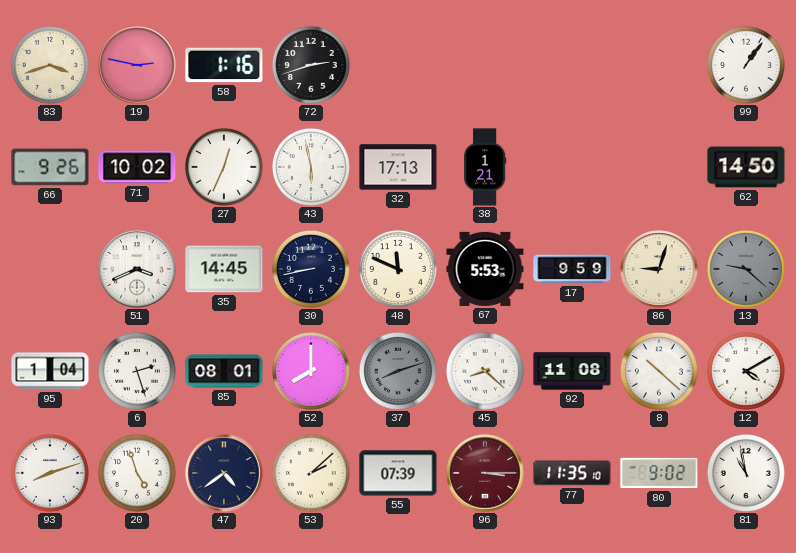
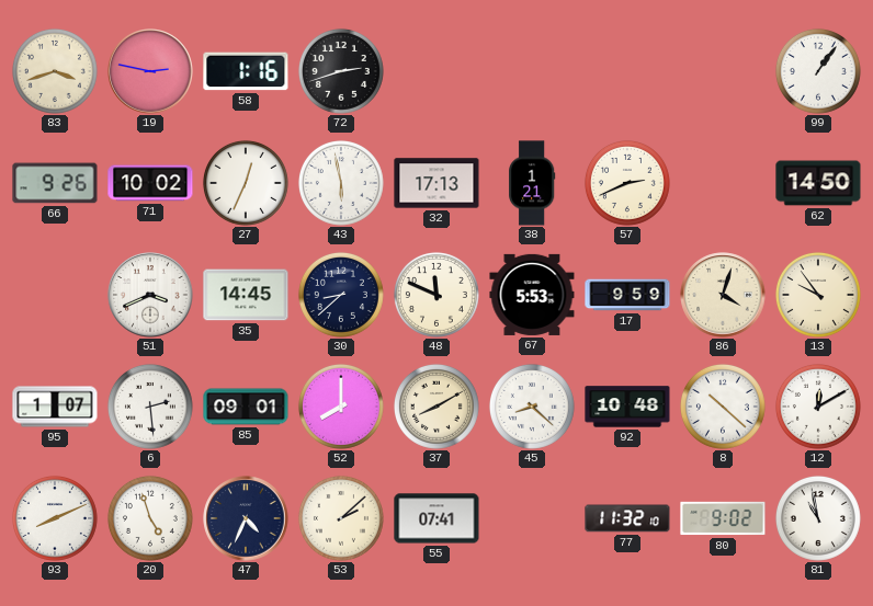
57: none -> 2:41 (627, 183)
30: 8:43 -> 8:38 (341, 295)
86: 9:03 -> 4:03 (723, 295)
13: 9:22 -> 9:54 (818, 295)
13 dial: grey -> cream (818, 295)
95: 1:04 -> 1:07 (55, 407)
6: 2:27 -> 2:29 (150, 407)
85: 08:01 -> 09:01 (246, 407)
37: 8:12 -> 8:10 (436, 407)
37 dial: grey -> cream (436, 407)
92: 11:08 -> 10:48 (627, 407)
12: 4:10 -> 12:10 (818, 407)
93: 8:12 -> 8:11 (55, 518)
47: 4:39 -> 4:34 (246, 518)
55: 07:39 -> 07:41 (436, 518)
96: 3:15 -> none (485, 473)
77: 11:35 -> 11:32 (627, 518)
